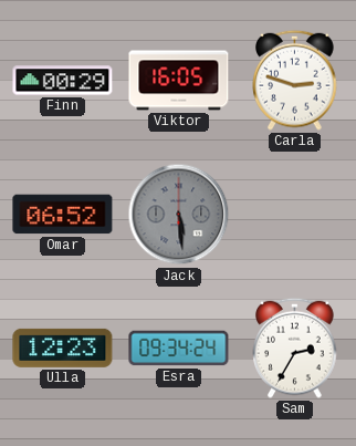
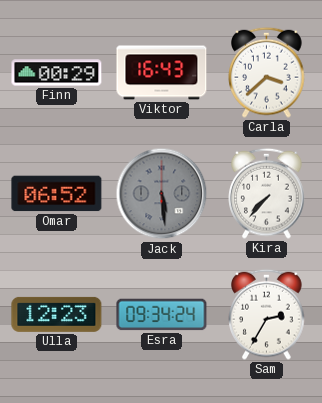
Viktor: 16:05 -> 16:43 (162, 73)
Carla: 2:48 -> 3:38 (267, 72)
Kira: none -> 7:37 (267, 193)
